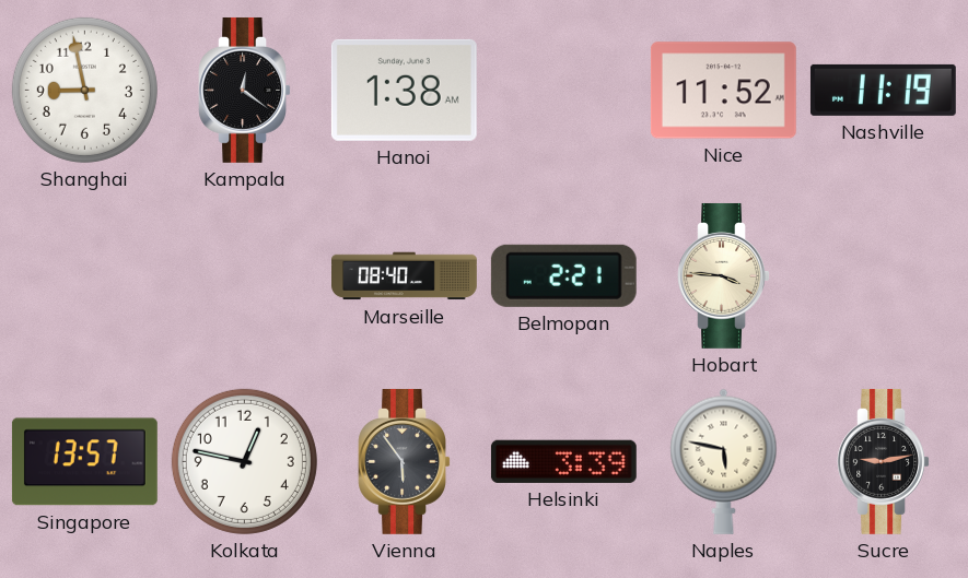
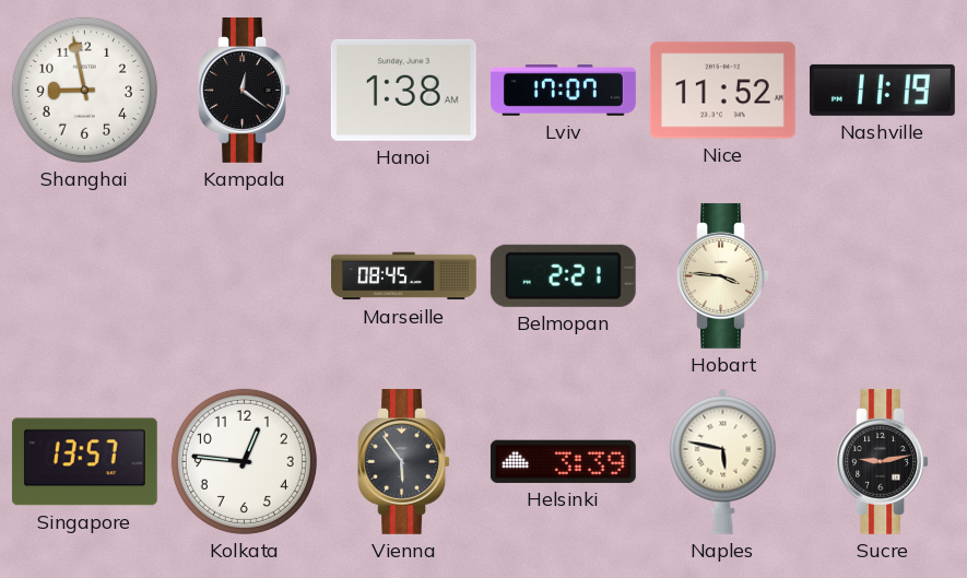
Lviv: none -> 17:07 (564, 91)
Marseille: 08:40 -> 08:45 (404, 276)
Kolkata: 12:47 -> 12:46 (244, 461)
